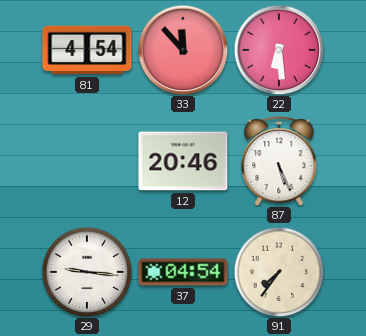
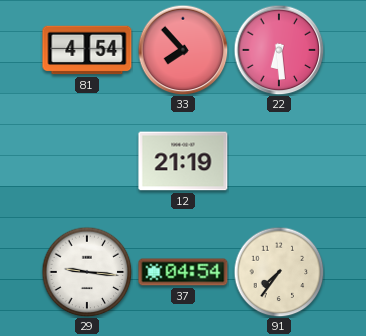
33: 11:53 -> 7:53 (183, 50)
12: 20:46 -> 21:19 (183, 161)
87: 5:26 -> none (279, 161)
